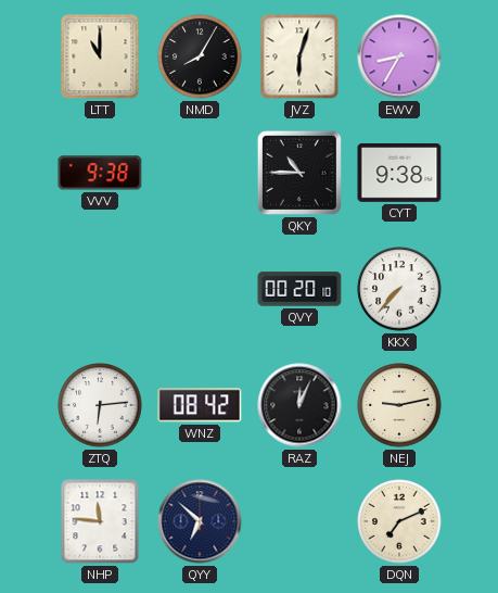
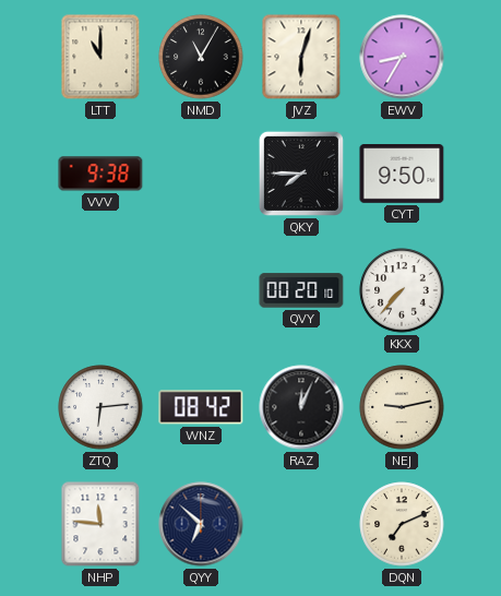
NMD: 8:05 -> 11:05 (201, 57)
QKY: 10:45 -> 7:45 (301, 174)
CYT: 9:38 -> 9:50 (402, 175)
